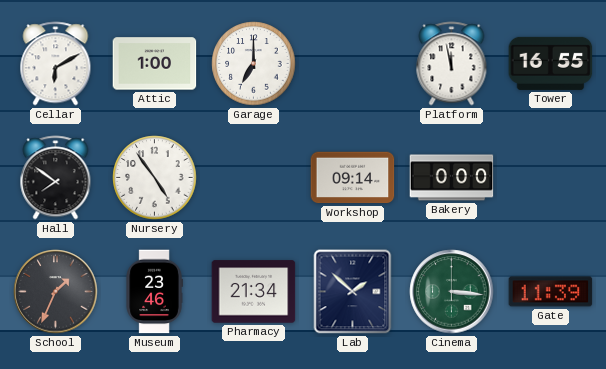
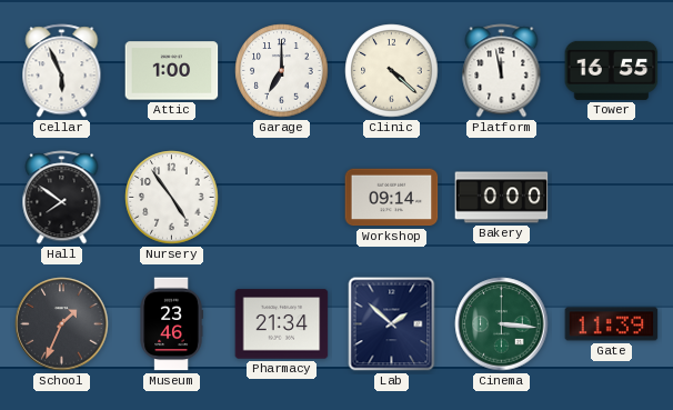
Cellar: 6:10 -> 5:56 (62, 71)
Clinic: none -> 4:22 (392, 71)
